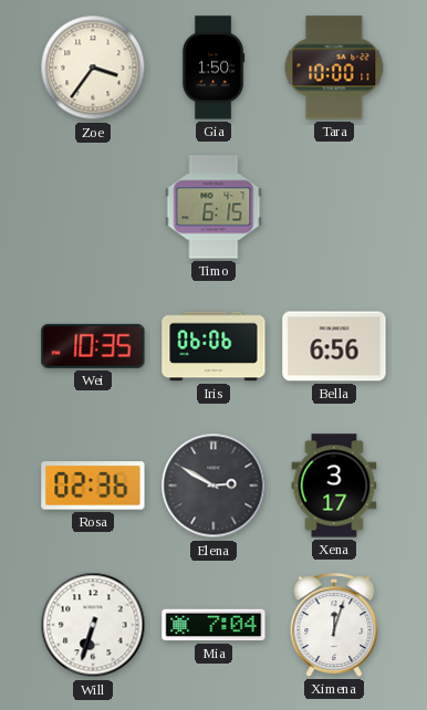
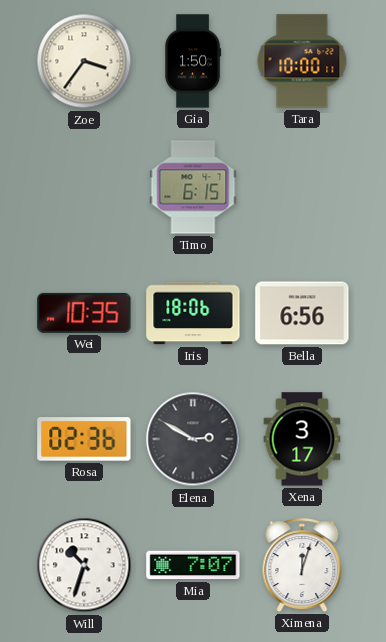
Iris: 06:06 -> 18:06 (193, 313)
Will: 6:33 -> 10:33 (84, 565)
Mia: 7:04 -> 7:07 (193, 565)
